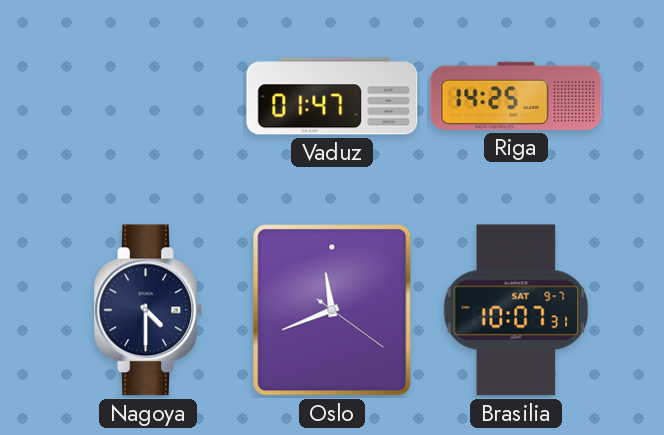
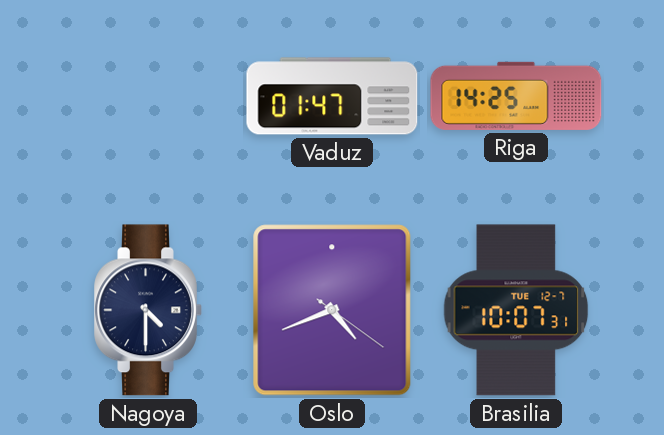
Oslo: 11:41 -> 4:41 (332, 310)
Brasilia date: SAT 9-7 -> TUE 12-7 (516, 310)
